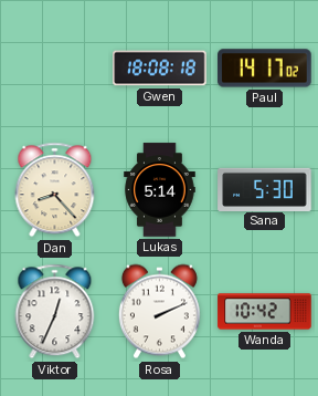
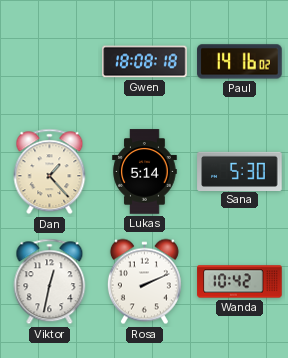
Paul: 14:17 -> 14:16 (240, 62)
Dan: 8:23 -> 1:23 (50, 172)
Viktor: 12:34 -> 12:32 (50, 282)
